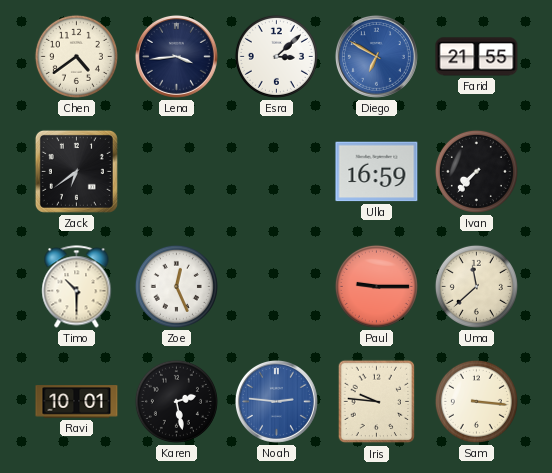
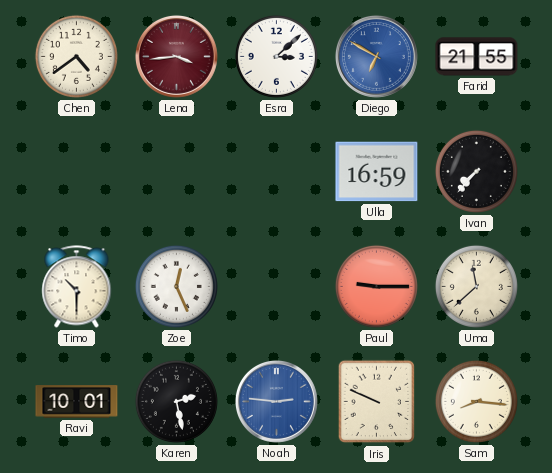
Lena dial: navy -> burgundy (176, 56)
Zack: 6:39 -> none (76, 171)
Iris: 9:46 -> 9:49 (377, 402)
Sam: 3:16 -> 8:16 (476, 401)
